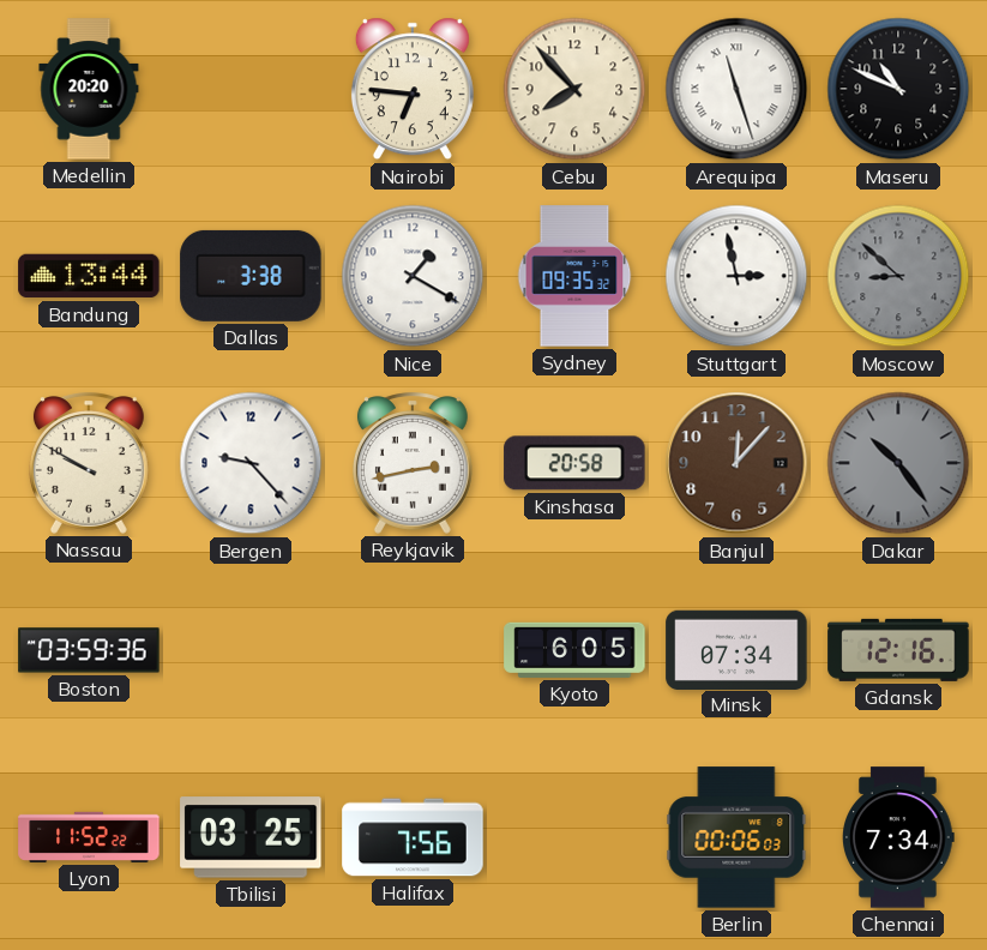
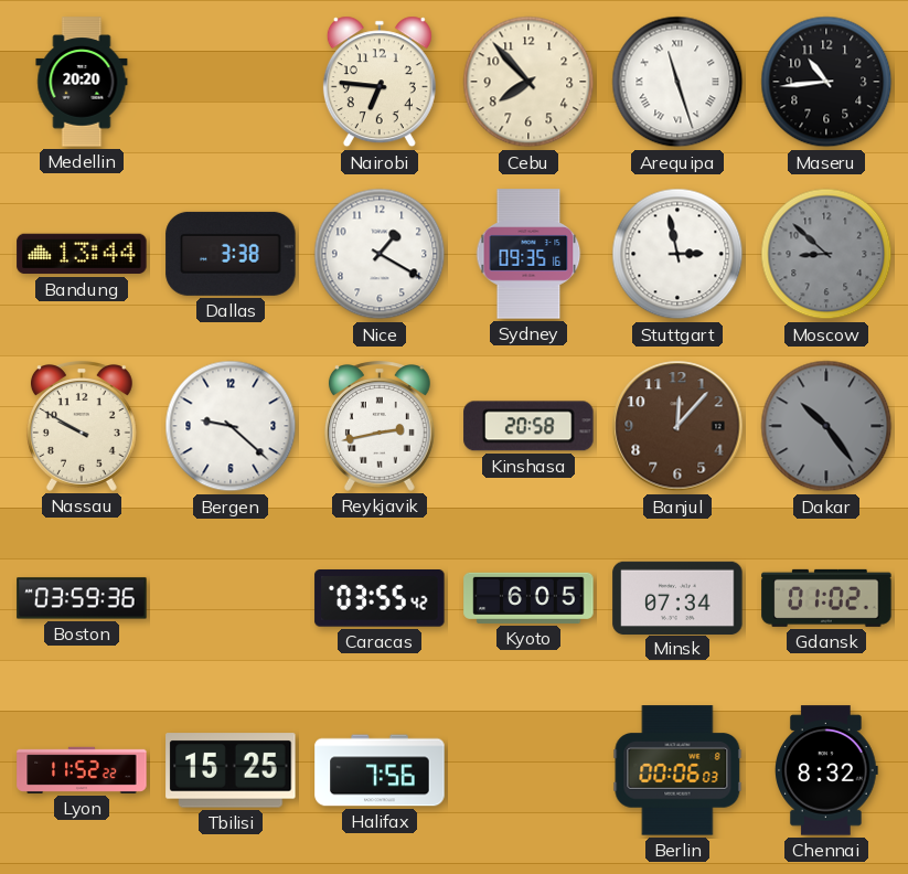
Maseru: 10:49 -> 10:44 (826, 82)
Sydney: 09:35:32 -> 09:35:16 (528, 254)
Bergen: 9:23 -> 9:22 (231, 426)
Caracas: none -> 03:55 (380, 599)
Gdansk: 12:16 -> 01:02 (826, 598)
Tbilisi: 03:25 -> 15:25 (231, 770)
Chennai: 7:34 -> 8:32 (827, 770)
